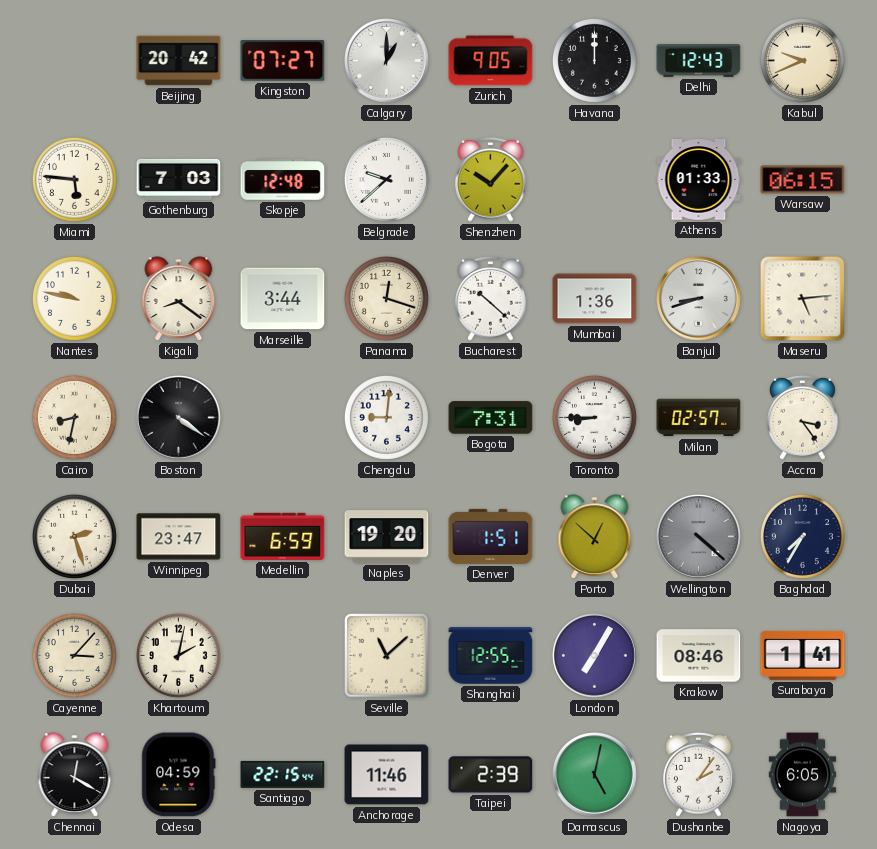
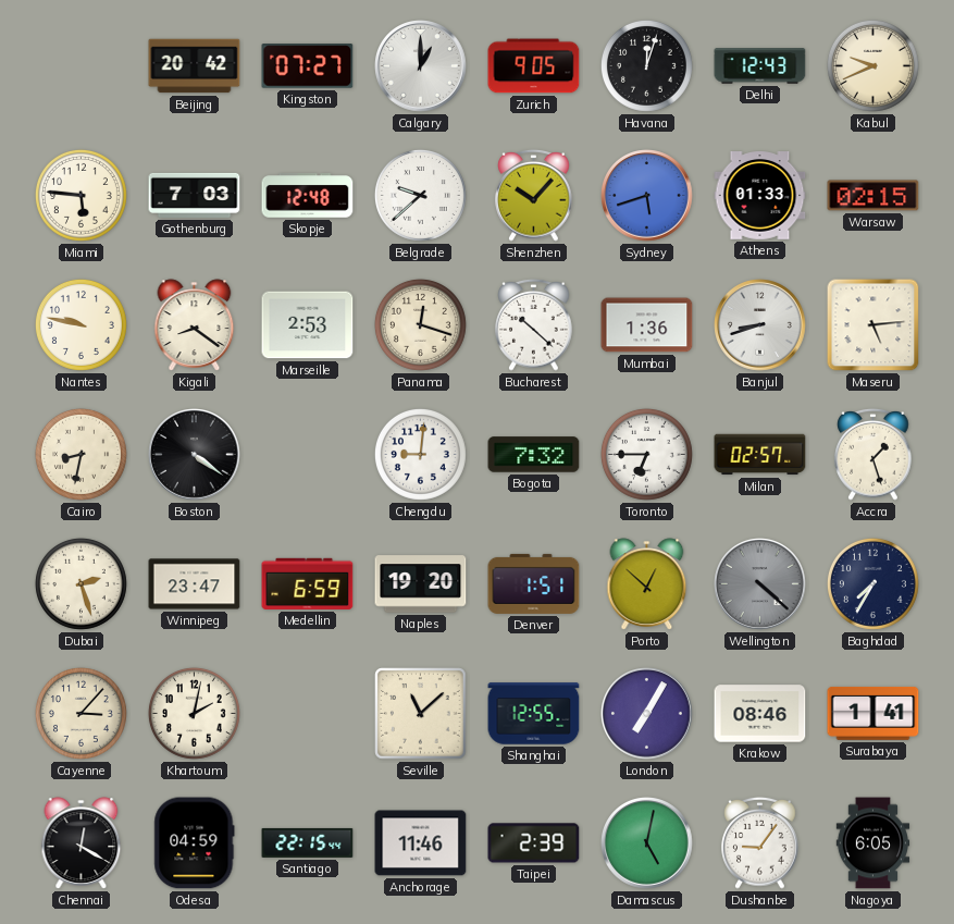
Havana: 12:00 -> 12:03 (646, 65)
Sydney: none -> 5:42 (647, 196)
Warsaw: 06:15 -> 02:15 (874, 196)
Marseille: 3:44 -> 2:53 (308, 325)
Bogota: 7:31 -> 7:32 (534, 455)
Toronto: 8:45 -> 6:45 (646, 454)
Accra: 3:24 -> 1:27 (874, 454)
Dushanbe: 2:06 -> 9:06 (760, 842)
